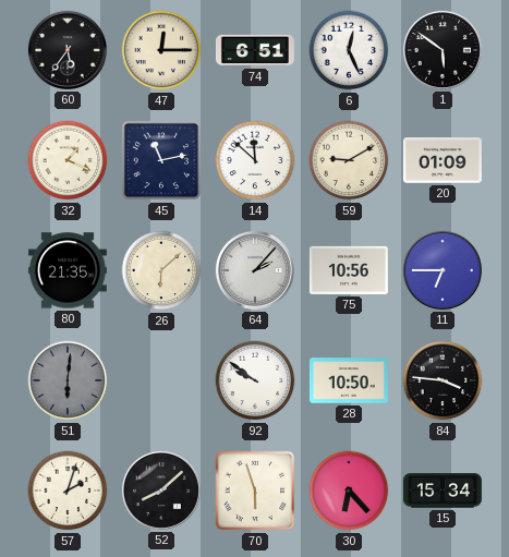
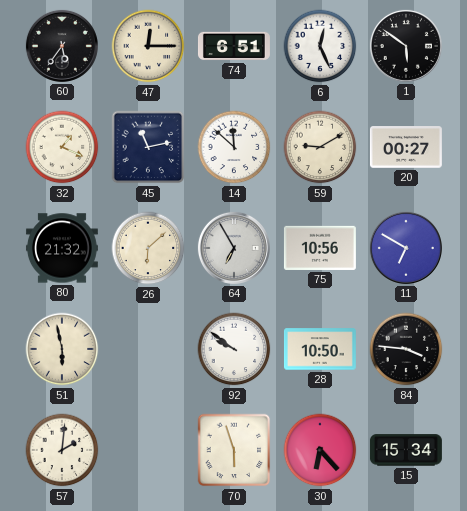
20: 01:09 -> 00:27 (406, 147)
80: 21:35 -> 21:32 (62, 248)
64: 2:07 -> 6:55 (234, 248)
11: 6:45 -> 6:50 (406, 248)
51: 6:01 -> 5:58 (62, 349)
51 dial: grey -> cream (62, 349)
57: 2:03 -> 2:01 (62, 450)
52: 8:08 -> none (161, 491)
